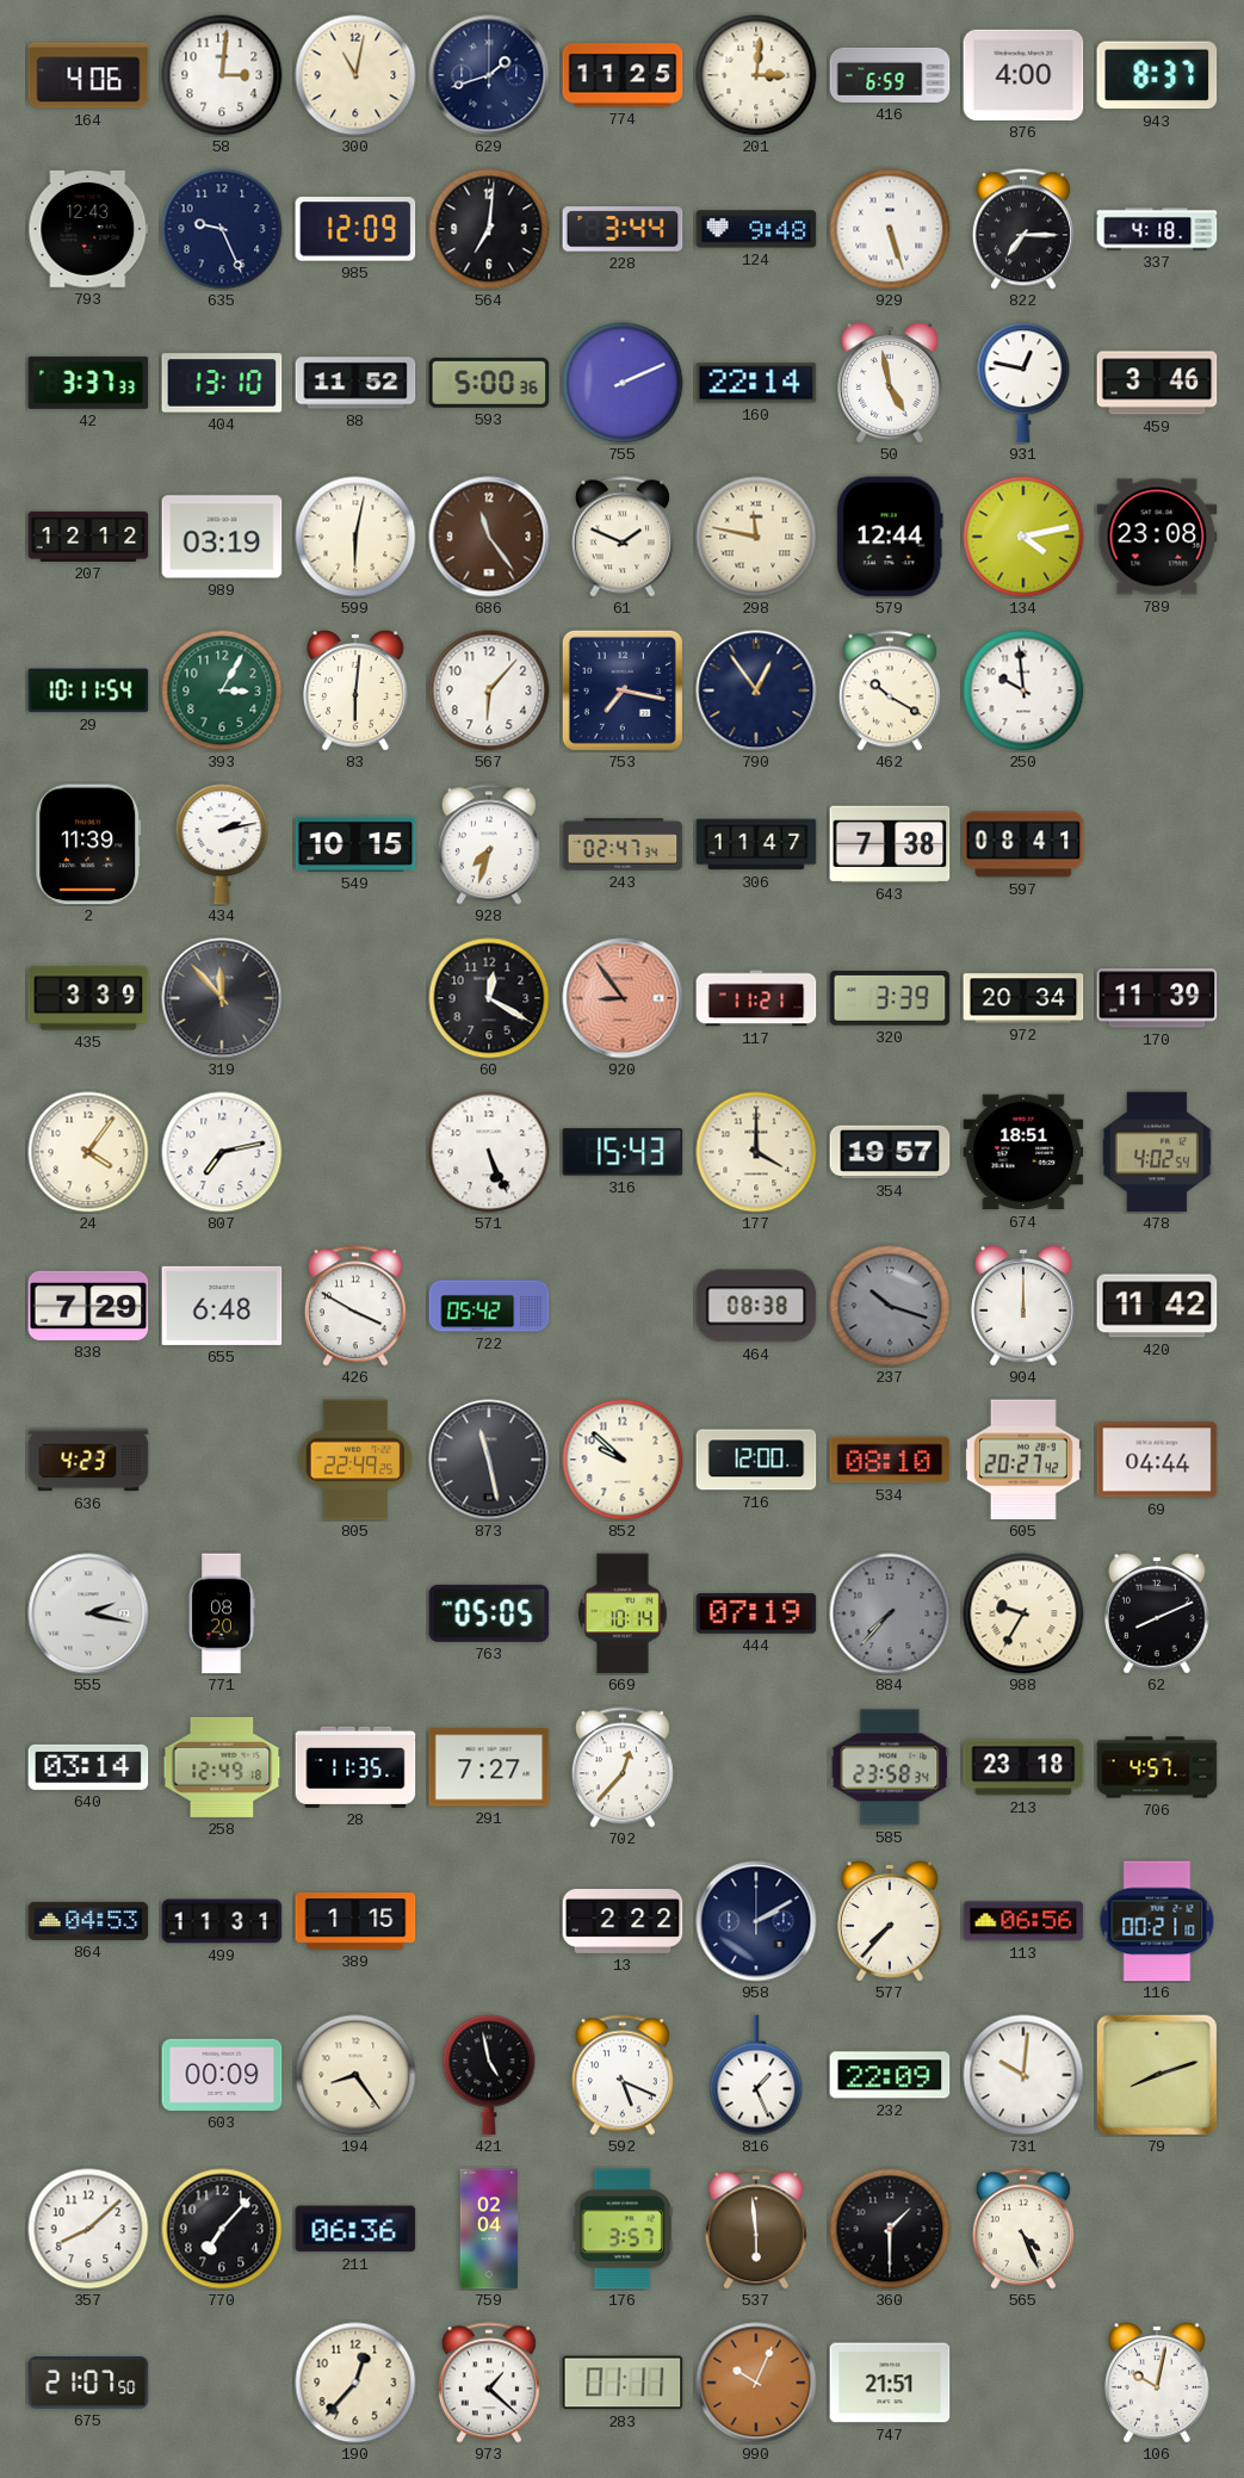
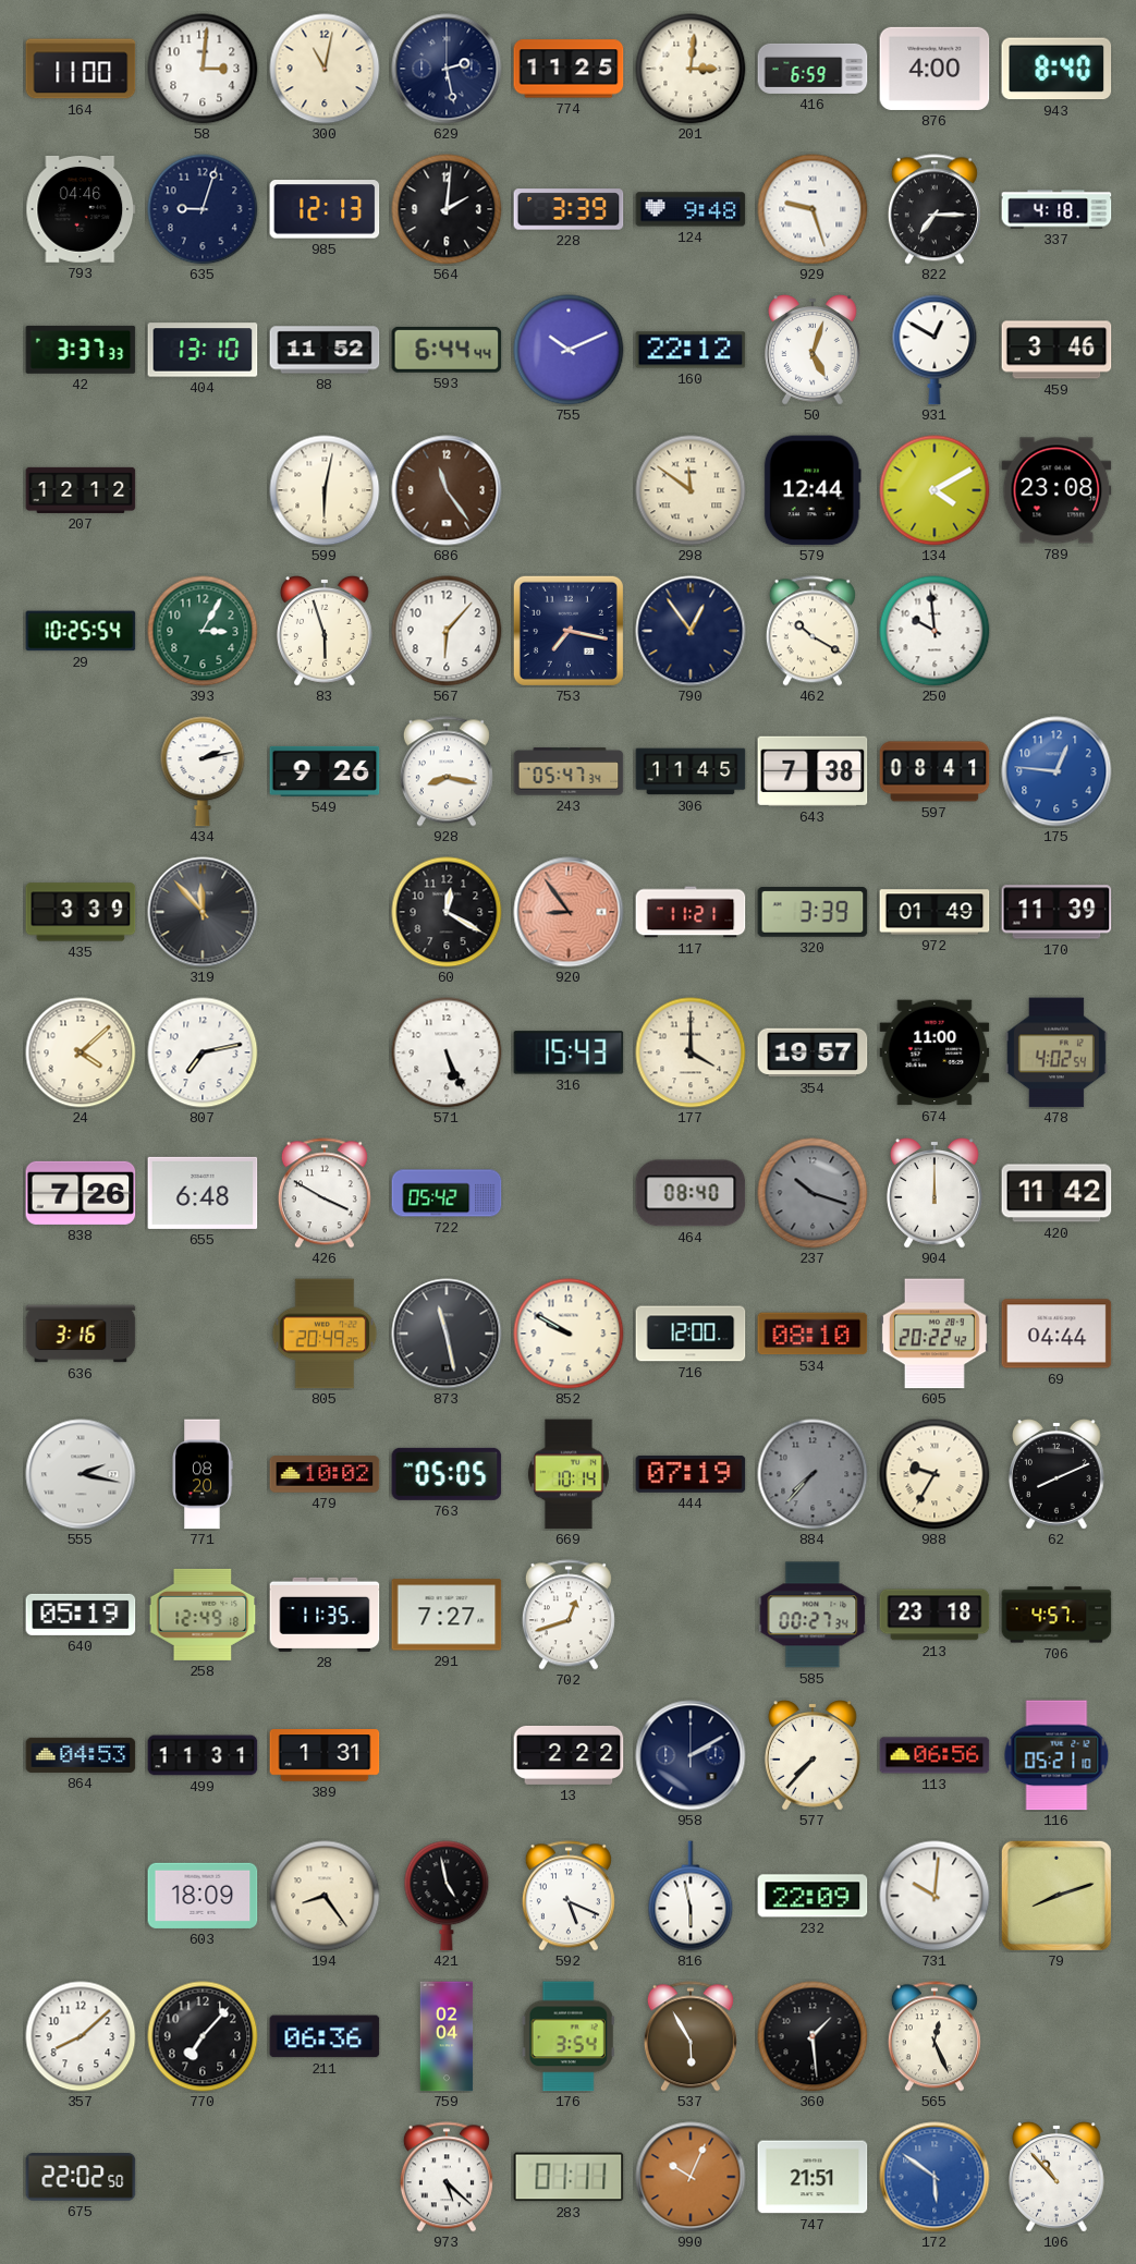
164: 4:06 -> 11:00 (81, 69)
629: 1:42 -> 2:28 (447, 69)
943: 8:37 -> 8:40 (1056, 69)
793: 12:43 -> 04:46 (81, 209)
635: 9:26 -> 9:03 (203, 209)
985: 12:09 -> 12:13 (325, 209)
564: 7:01 -> 2:01 (447, 209)
228: 3:44 -> 3:39 (569, 209)
929: 5:27 -> 9:27 (813, 209)
593: 5:00 -> 6:44 (447, 350)
755: 2:11 -> 10:11 (569, 350)
160: 22:14 -> 22:12 (691, 350)
50: 4:58 -> 5:03 (814, 350)
931: 12:47 -> 12:50 (935, 350)
989: 03:19 -> none (222, 537)
61: 1:49 -> none (623, 537)
298: 11:47 -> 11:51 (691, 490)
134: 4:13 -> 4:10 (935, 490)
29: 10:11 -> 10:25 (81, 631)
83: 6:01 -> 5:57 (326, 631)
2: 11:39 -> none (88, 844)
549: 10:15 -> 9:26 (325, 771)
928: 7:33 -> 8:17 (447, 771)
243: 02:47 -> 05:47 (569, 771)
306: 11:47 -> 11:45 (691, 771)
175: none -> 12:46 (1056, 771)
972: 20:34 -> 01:49 (935, 912)
24: 4:06 -> 4:08 (81, 1052)
674: 18:51 -> 11:00 (935, 1052)
838: 7:29 -> 7:26 (81, 1193)
464: 08:38 -> 08:40 (691, 1193)
636: 4:23 -> 3:16 (81, 1334)
805: 22:49 -> 20:49 (325, 1334)
852: 9:52 -> 9:50 (569, 1334)
605: 20:27 -> 20:22 (935, 1334)
479: none -> 10:02 (325, 1474)
640: 03:14 -> 05:19 (81, 1615)
702: 12:37 -> 12:42 (569, 1615)
585: 23:58 -> 00:27 (813, 1615)
389: 1:15 -> 1:31 (325, 1755)
116: 00:21 -> 05:21 (1056, 1755)
603: 00:09 -> 18:09 (203, 1896)
816: 1:26 -> 5:58 (691, 1896)
176: 3:57 -> 3:54 (569, 2036)
537: 5:59 -> 5:55 (691, 2036)
360: 1:30 -> 1:29 (813, 2036)
565: 4:26 -> 12:26 (935, 2036)
675: 21:07 -> 22:02 (81, 2177)
190: 12:37 -> none (355, 2383)
973: 1:22 -> 5:22 (447, 2177)
172: none -> 5:51 (935, 2177)
106: 10:02 -> 10:53 (1058, 2177)
